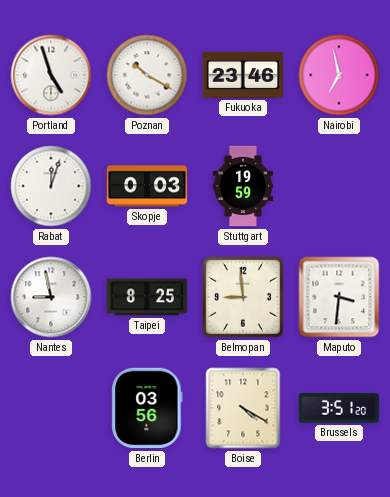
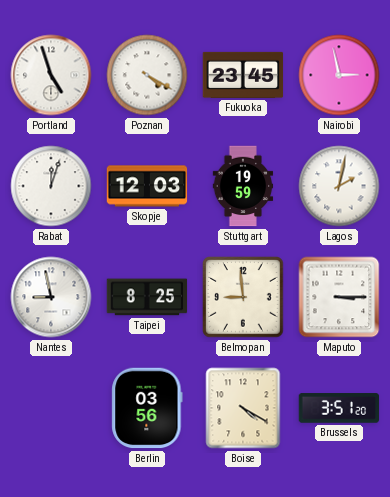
Poznan: 10:20 -> 4:20 (147, 75)
Fukuoka: 23:46 -> 23:45 (243, 75)
Nairobi: 6:58 -> 2:58 (339, 75)
Skopje: 0:03 -> 12:03 (147, 186)
Lagos: none -> 2:02 (339, 186)
Maputo: 3:31 -> 3:15 (339, 297)
